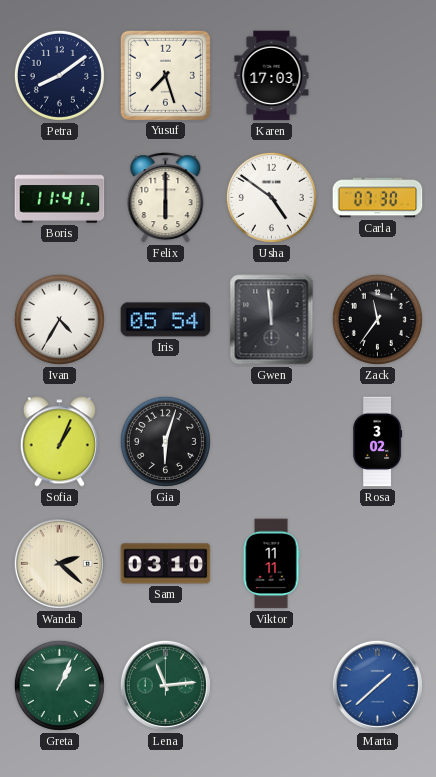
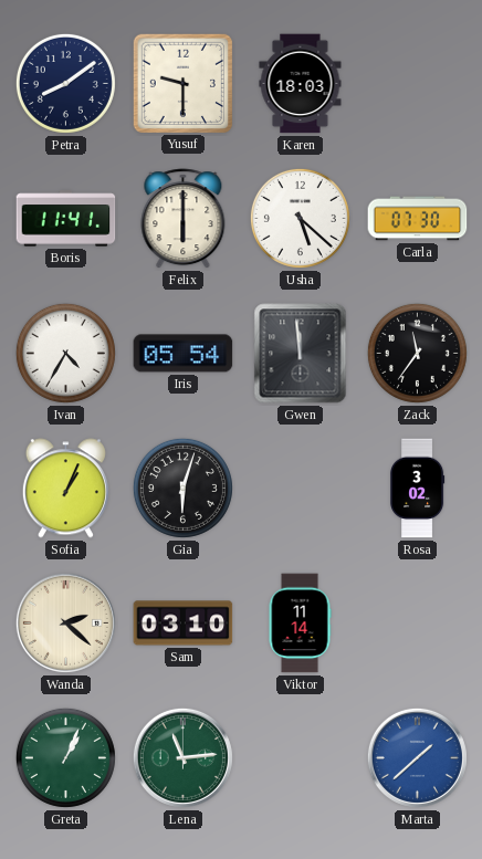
Yusuf: 7:27 -> 9:30 (182, 83)
Karen: 17:03 -> 18:03 (301, 84)
Usha: 4:51 -> 5:22 (300, 218)
Viktor: 11:11 -> 11:14 (300, 624)
